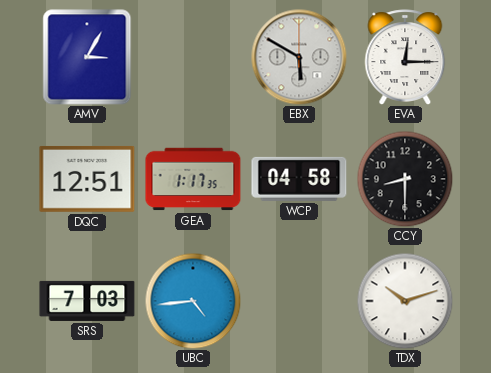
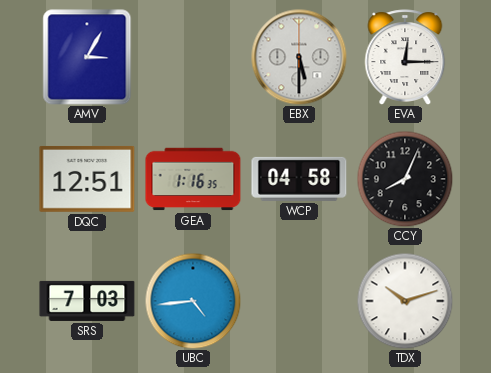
EBX: 5:50 -> 5:30 (299, 57)
GEA: 1:17 -> 1:16 (193, 179)
CCY: 8:30 -> 8:04 (405, 179)
